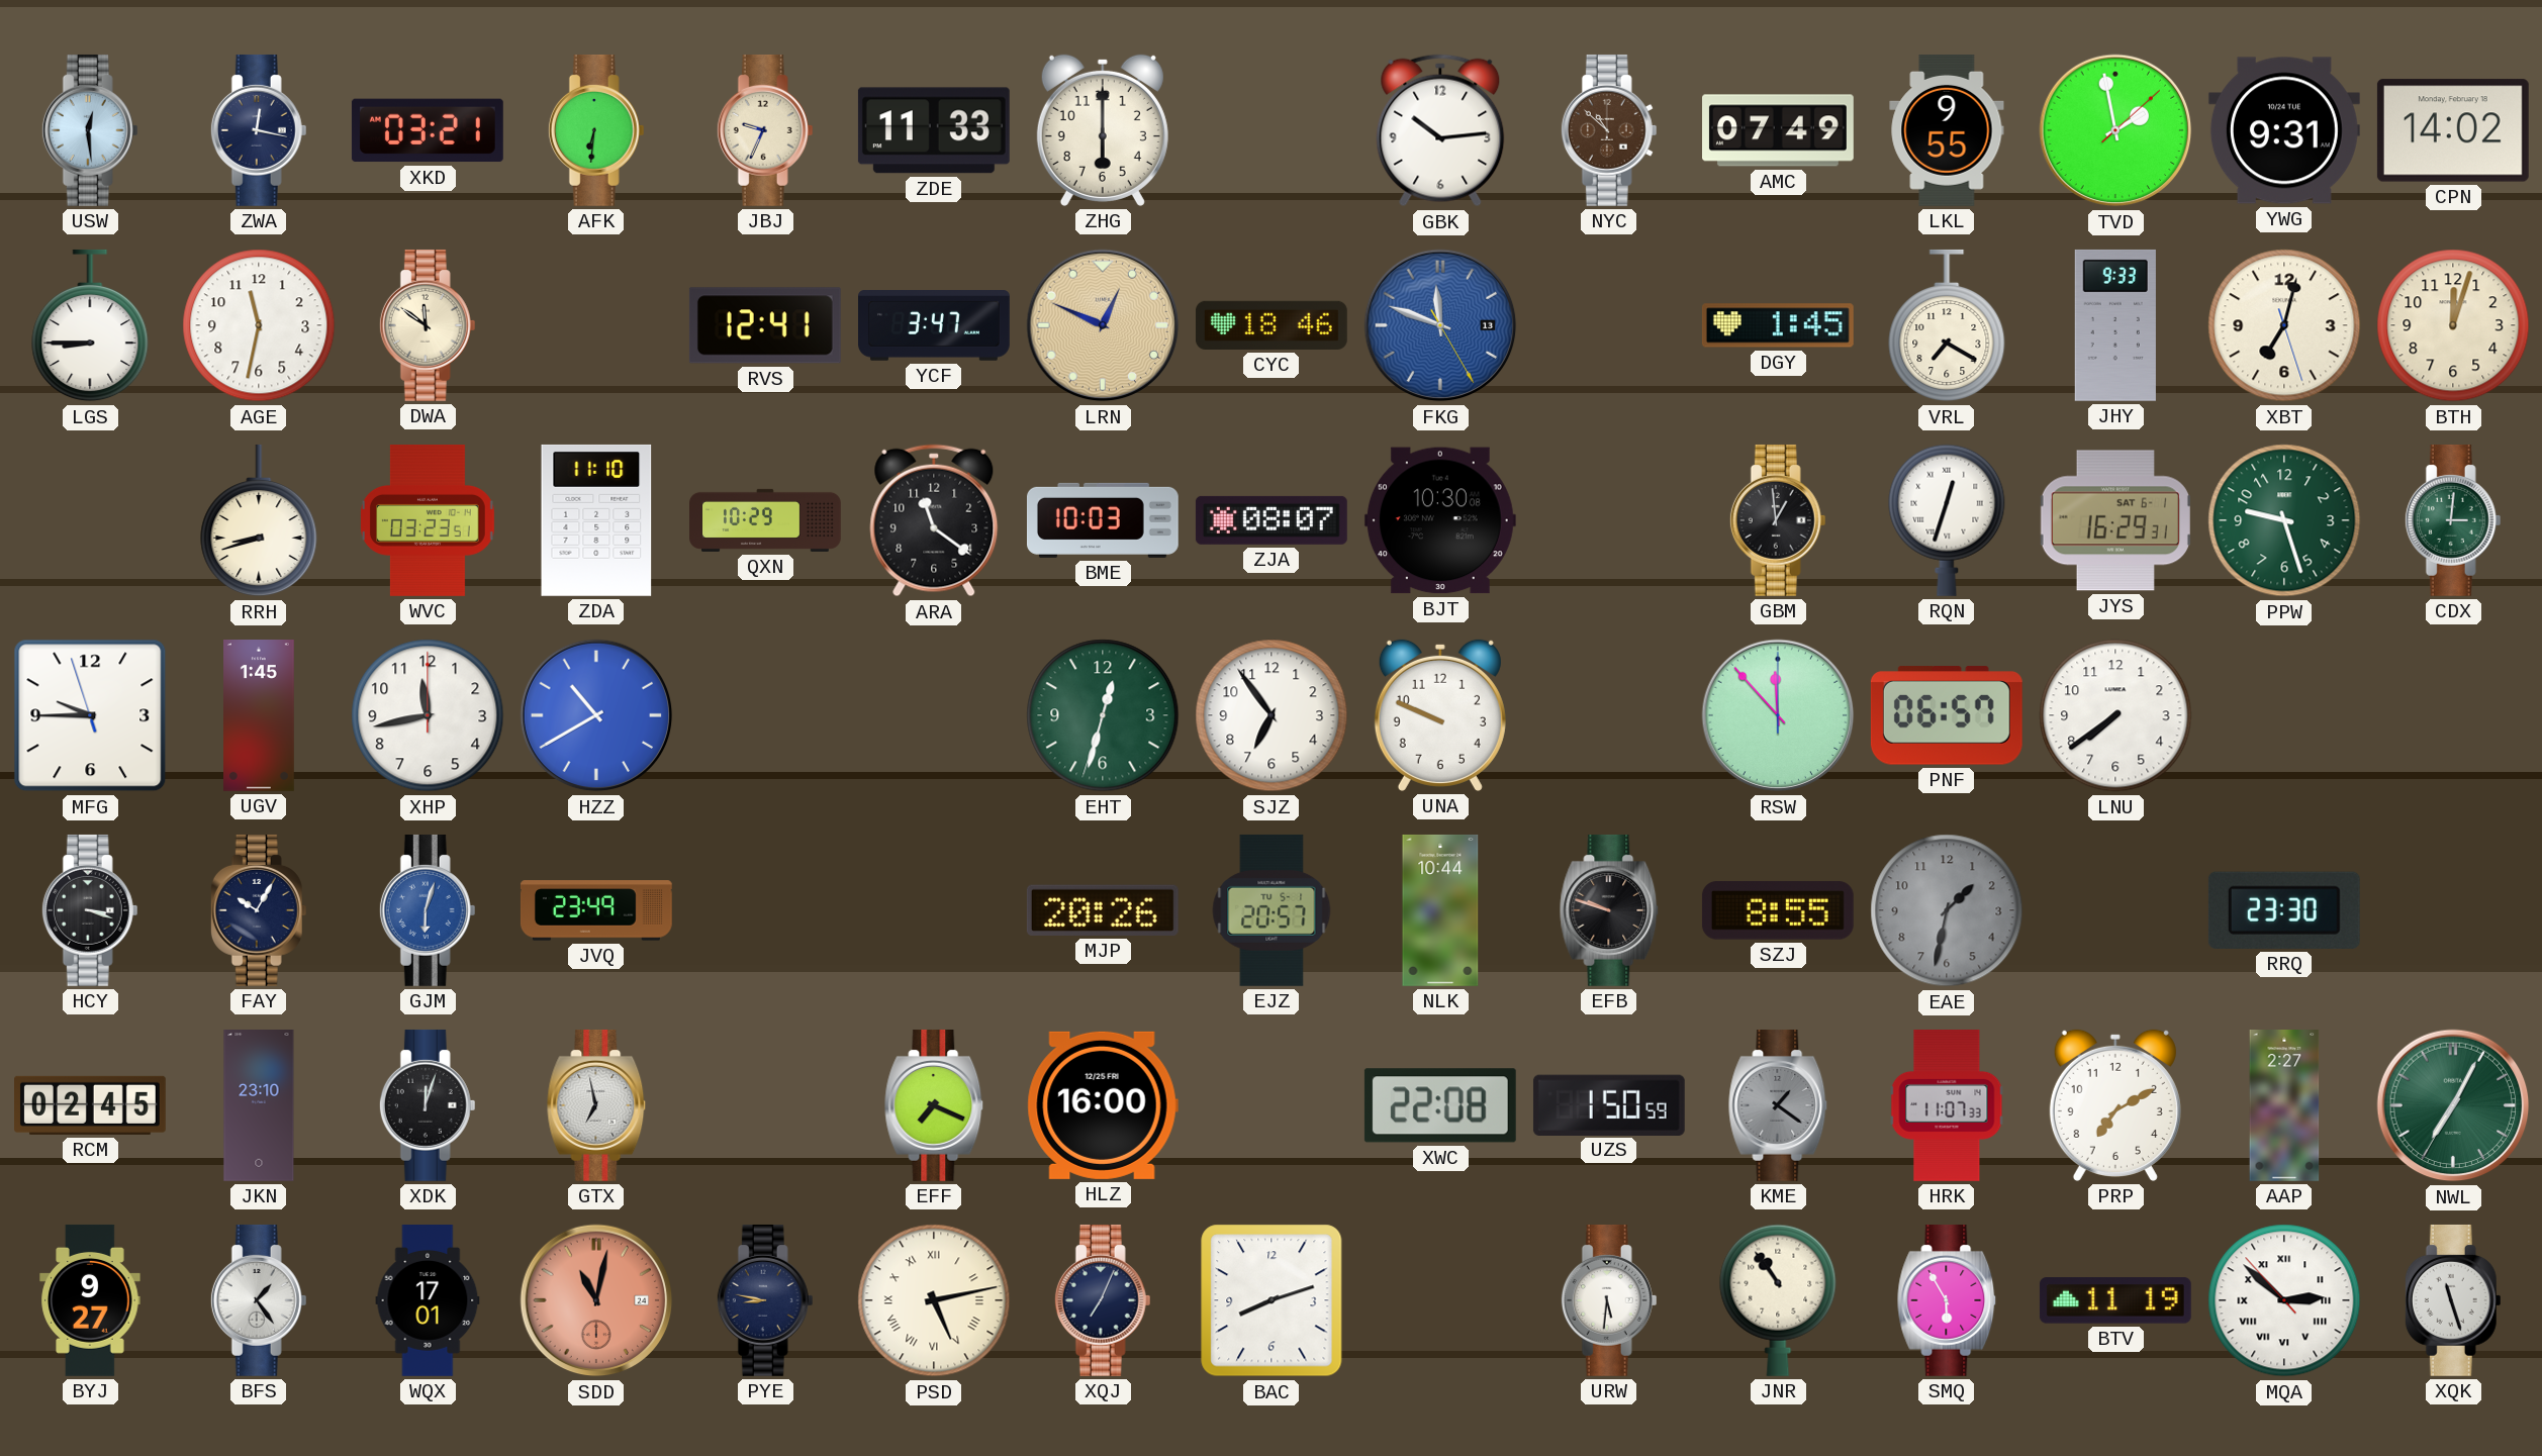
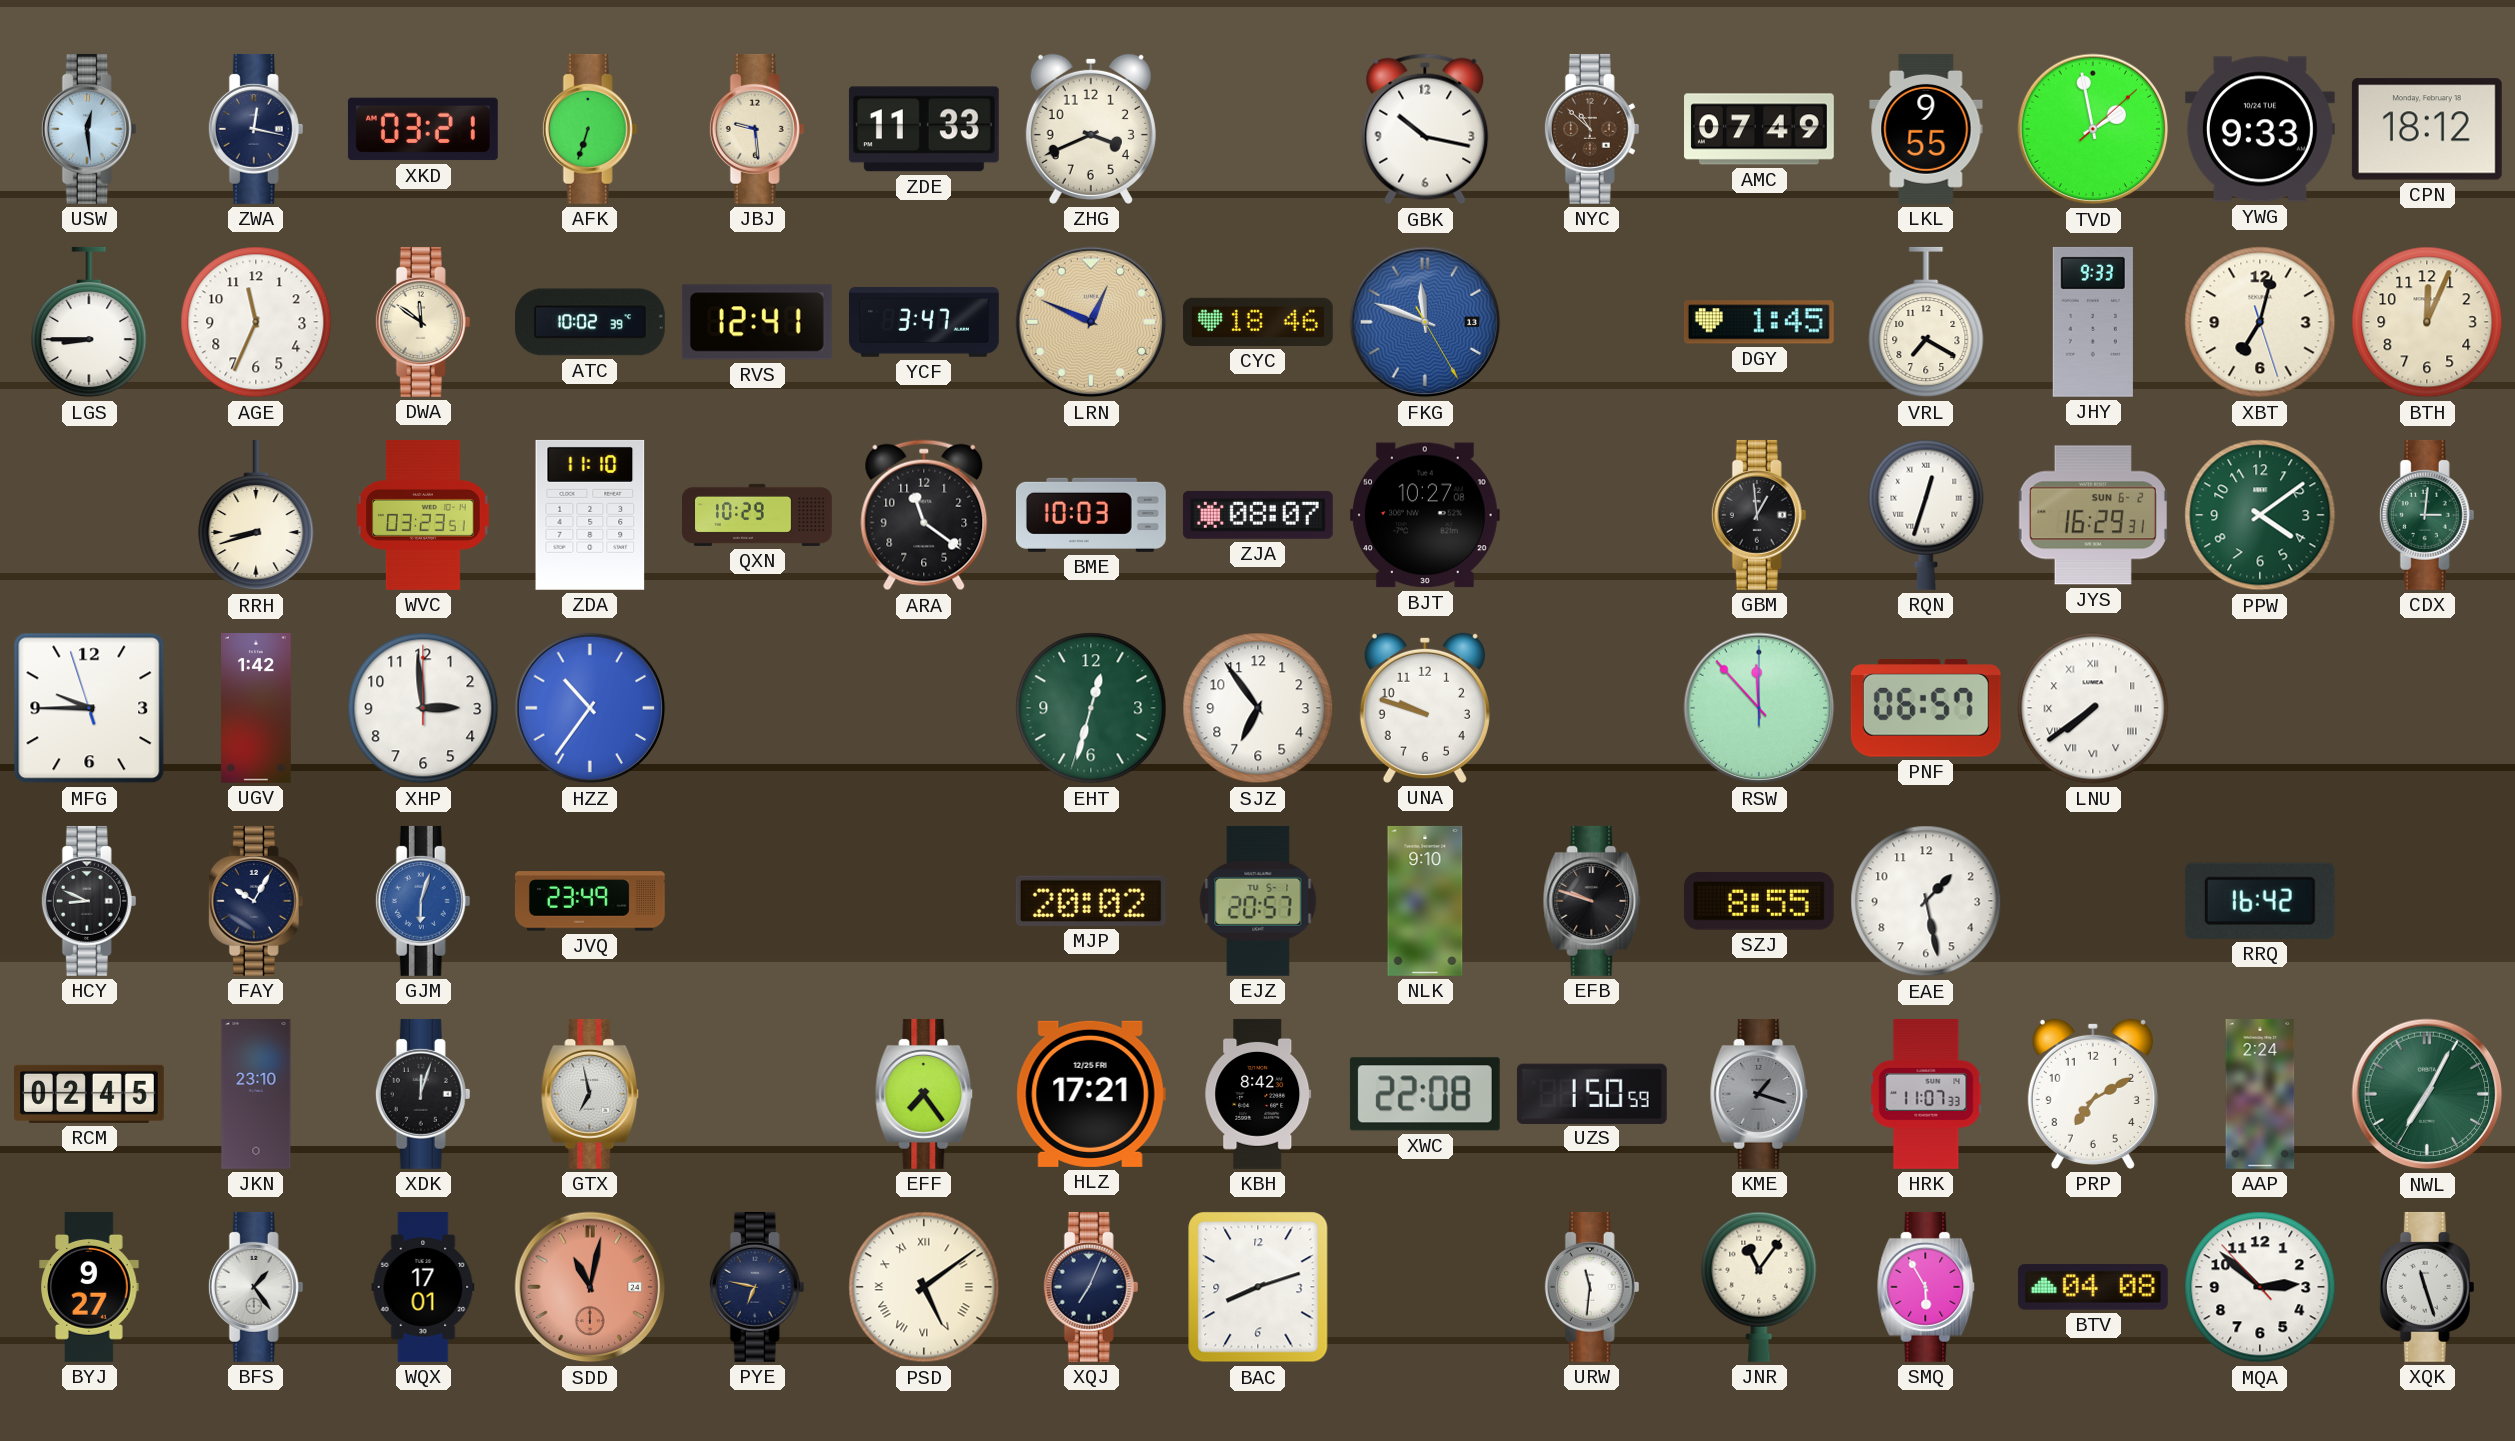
AFK: 6:31 -> 6:33 (590, 129)
JBJ: 9:34 -> 9:29 (757, 129)
ZHG: 6:00 -> 3:41 (1091, 129)
GBK: 10:14 -> 10:17 (1425, 129)
YWG: 9:31 -> 9:33 (2260, 129)
CPN: 14:02 -> 18:12 (2427, 129)
AGE: 11:32 -> 11:34 (256, 322)
ATC: none -> 10:02 (590, 322)
BTH: 12:03 -> 12:04 (2427, 322)
BJT: 10:30 -> 10:27 (1425, 515)
JYS date: SAT 6-1 -> SUN 6-2 (2093, 515)
PPW: 9:27 -> 4:09 (2260, 515)
UGV: 1:45 -> 1:42 (257, 709)
XHP: 11:43 -> 2:59 (423, 708)
HZZ: 10:40 -> 10:36 (590, 708)
UNA: 9:49 -> 9:48 (1425, 708)
LNU numerals: Arabic -> Roman (2093, 708)
HCY: 3:18 -> 8:49 (89, 901)
MJP: 20:26 -> 20:02 (1091, 901)
NLK: 10:44 -> 9:10 (1425, 901)
EAE: 1:32 -> 1:28 (1926, 901)
EAE dial: grey -> white (1926, 901)
RRQ: 23:30 -> 16:42 (2260, 901)
EFF: 7:19 -> 7:24 (924, 1094)
HLZ: 16:00 -> 17:21 (1091, 1094)
KBH: none -> 8:42 (1258, 1094)
KME: 1:21 -> 1:18 (1759, 1094)
AAP: 2:27 -> 2:24 (2260, 1095)
PYE: 8:47 -> 6:47 (757, 1287)
PSD: 5:13 -> 5:09 (924, 1287)
URW: 5:31 -> 11:31 (1592, 1287)
JNR: 10:54 -> 11:06 (1759, 1287)
BTV: 11:19 -> 04:08 (2093, 1287)
MQA numerals: Roman -> Arabic (2260, 1287)
